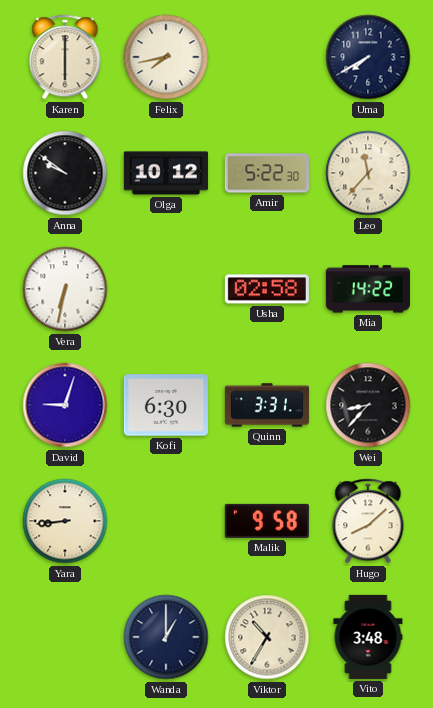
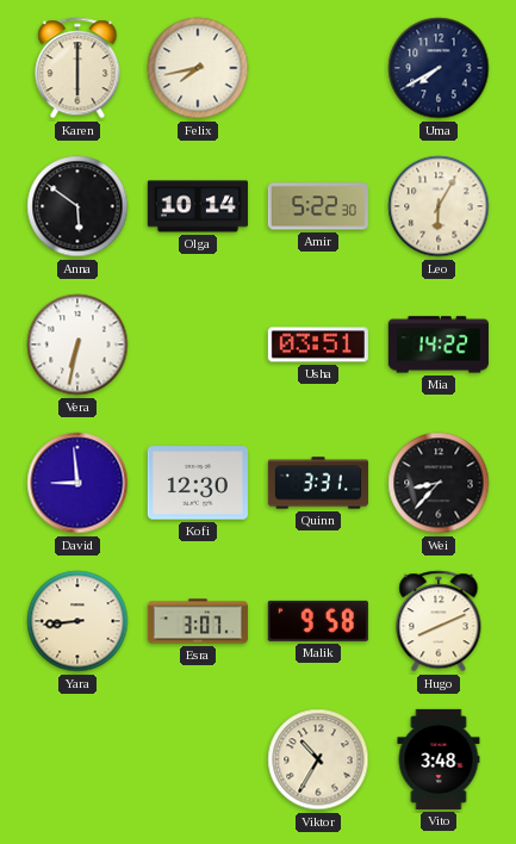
Anna: 9:51 -> 5:51 (77, 206)
Olga: 10:12 -> 10:14 (198, 206)
Leo: 11:37 -> 6:05 (439, 206)
Usha: 02:58 -> 03:51 (318, 345)
David: 9:03 -> 8:59 (77, 483)
Kofi: 6:30 -> 12:30 (198, 483)
Esra: none -> 3:07 (198, 621)
Hugo: 8:08 -> 8:11 (439, 621)
Wanda: 1:00 -> none (166, 637)
